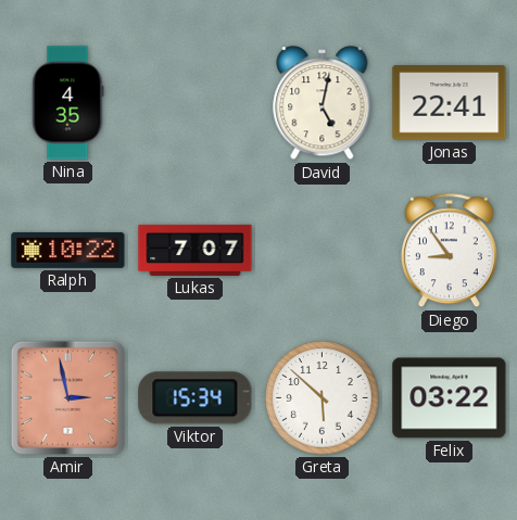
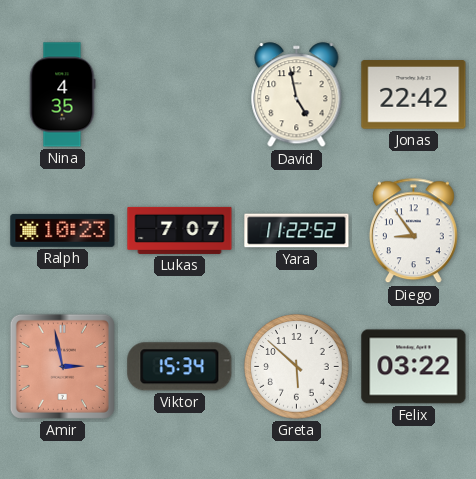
David: 5:02 -> 4:58 (297, 95)
Jonas: 22:41 -> 22:42 (414, 95)
Ralph: 10:22 -> 10:23 (63, 230)
Yara: none -> 11:22 (297, 231)
